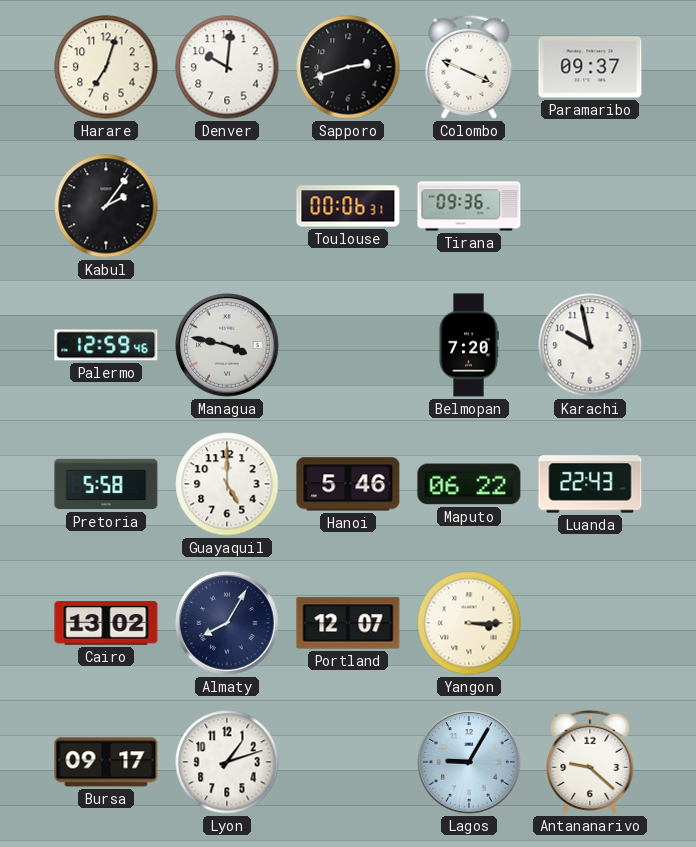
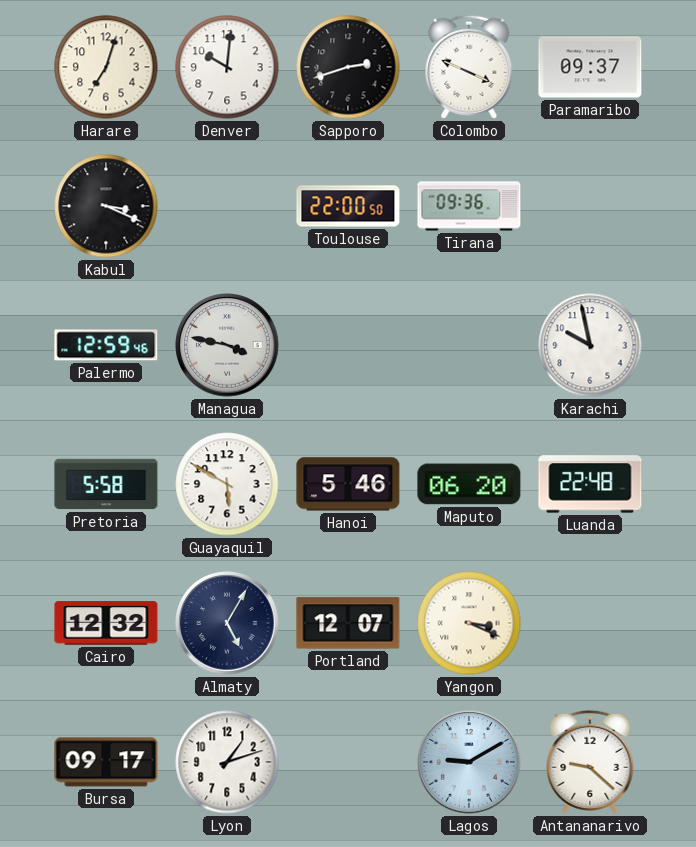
Kabul: 2:06 -> 3:19 (106, 206)
Toulouse: 00:06 -> 22:00 (348, 206)
Belmopan: 7:20 -> none (469, 345)
Guayaquil: 5:00 -> 5:50 (227, 484)
Maputo: 06:22 -> 06:20 (469, 484)
Luanda: 22:43 -> 22:48 (590, 484)
Cairo: 13:02 -> 12:32 (106, 623)
Almaty: 8:05 -> 5:05 (227, 623)
Yangon: 3:15 -> 3:19 (469, 623)
Lagos: 9:05 -> 9:10 (469, 762)
